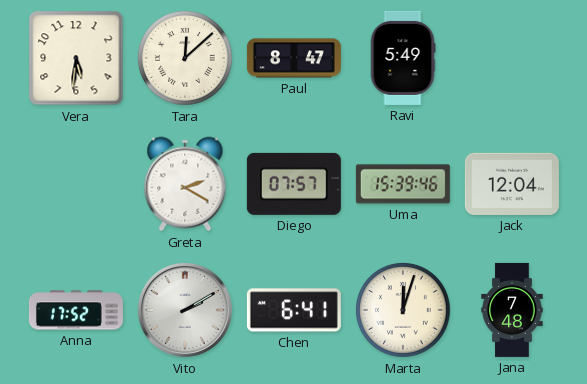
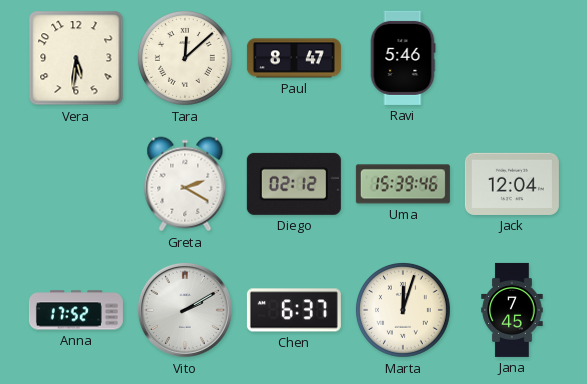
Ravi: 5:49 -> 5:46 (403, 58)
Diego: 07:57 -> 02:12 (294, 184)
Chen: 6:41 -> 6:37 (294, 310)
Jana: 7:48 -> 7:45 (512, 310)
